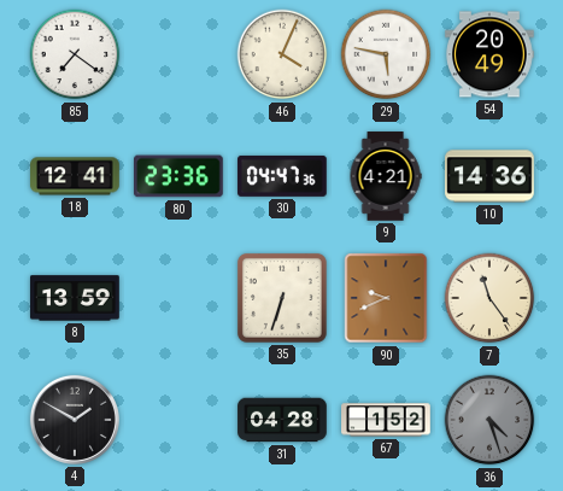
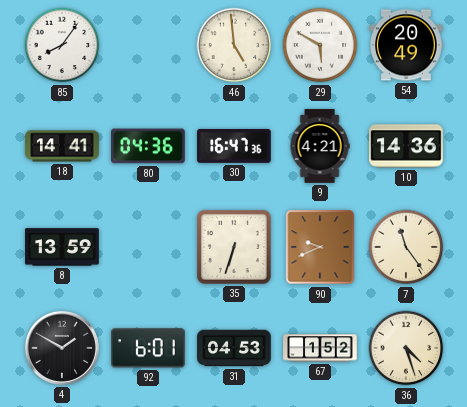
85: 7:21 -> 8:06 (62, 45)
46: 4:04 -> 4:59 (234, 45)
29: 5:47 -> 5:50 (320, 45)
18: 12:41 -> 14:41 (62, 146)
80: 23:36 -> 04:36 (148, 146)
30: 04:47 -> 16:47 (234, 146)
92: none -> 6:01 (148, 348)
31: 04:28 -> 04:53 (234, 348)
36 dial: grey -> cream (406, 348)
